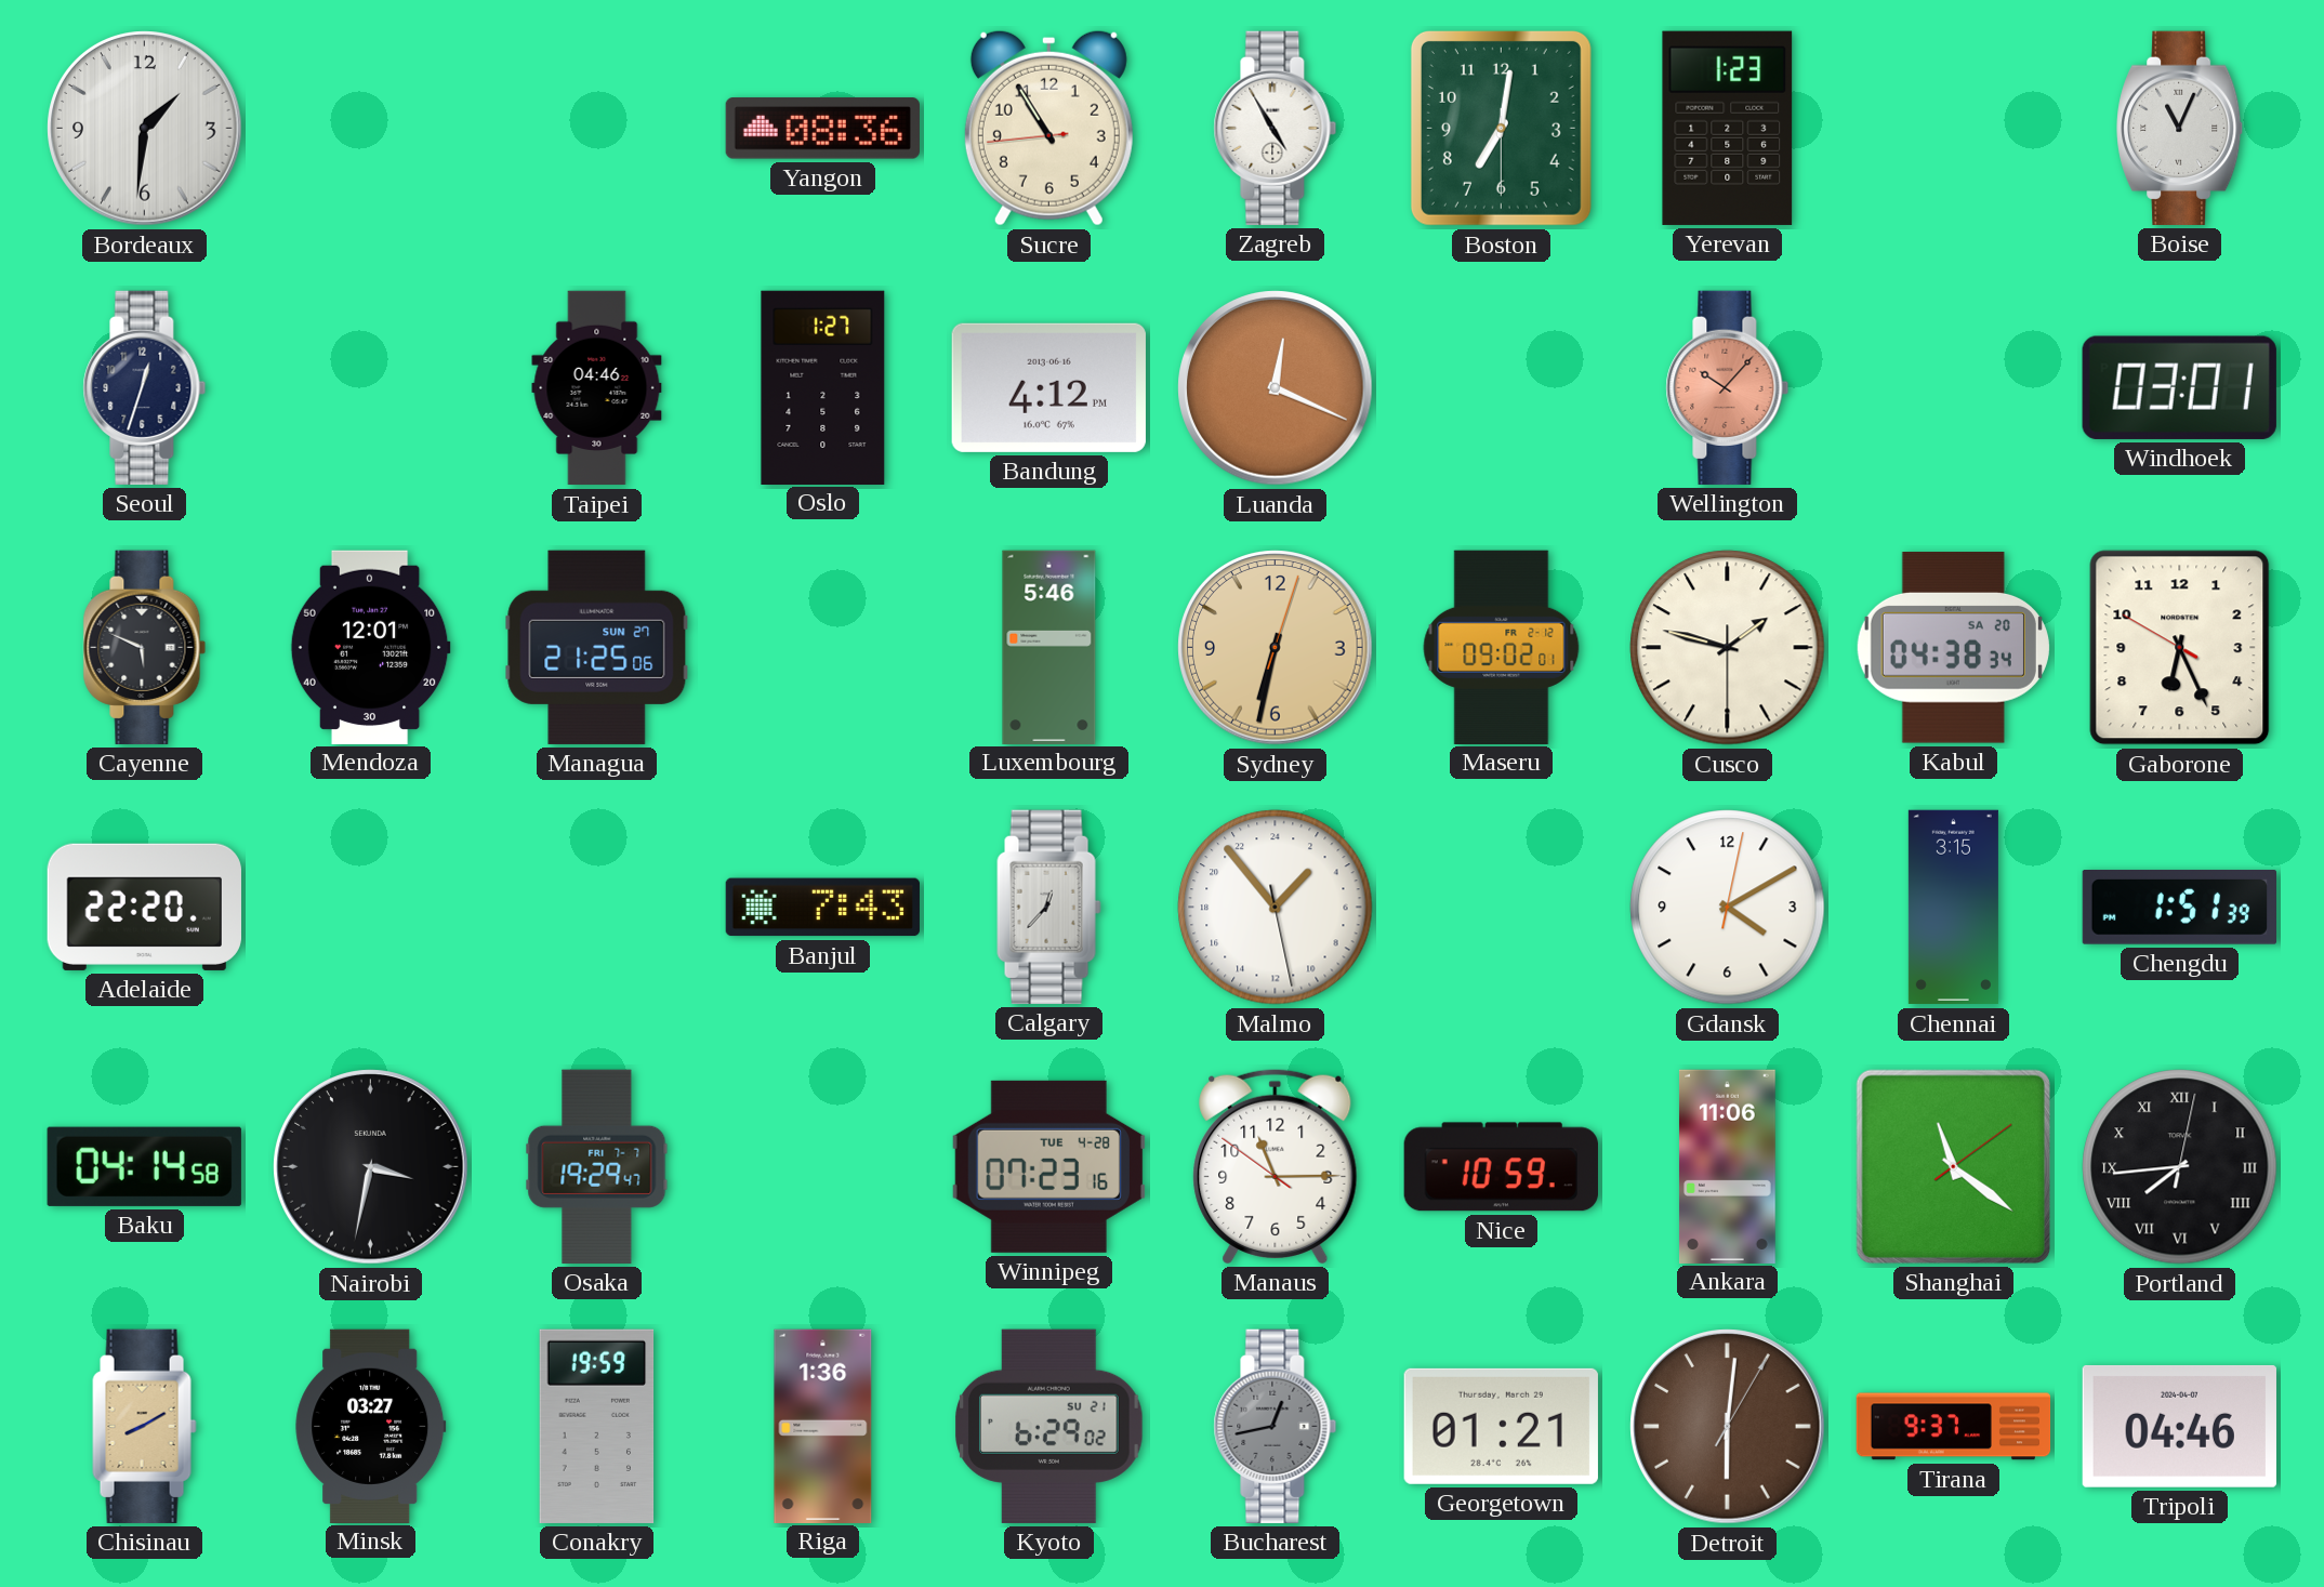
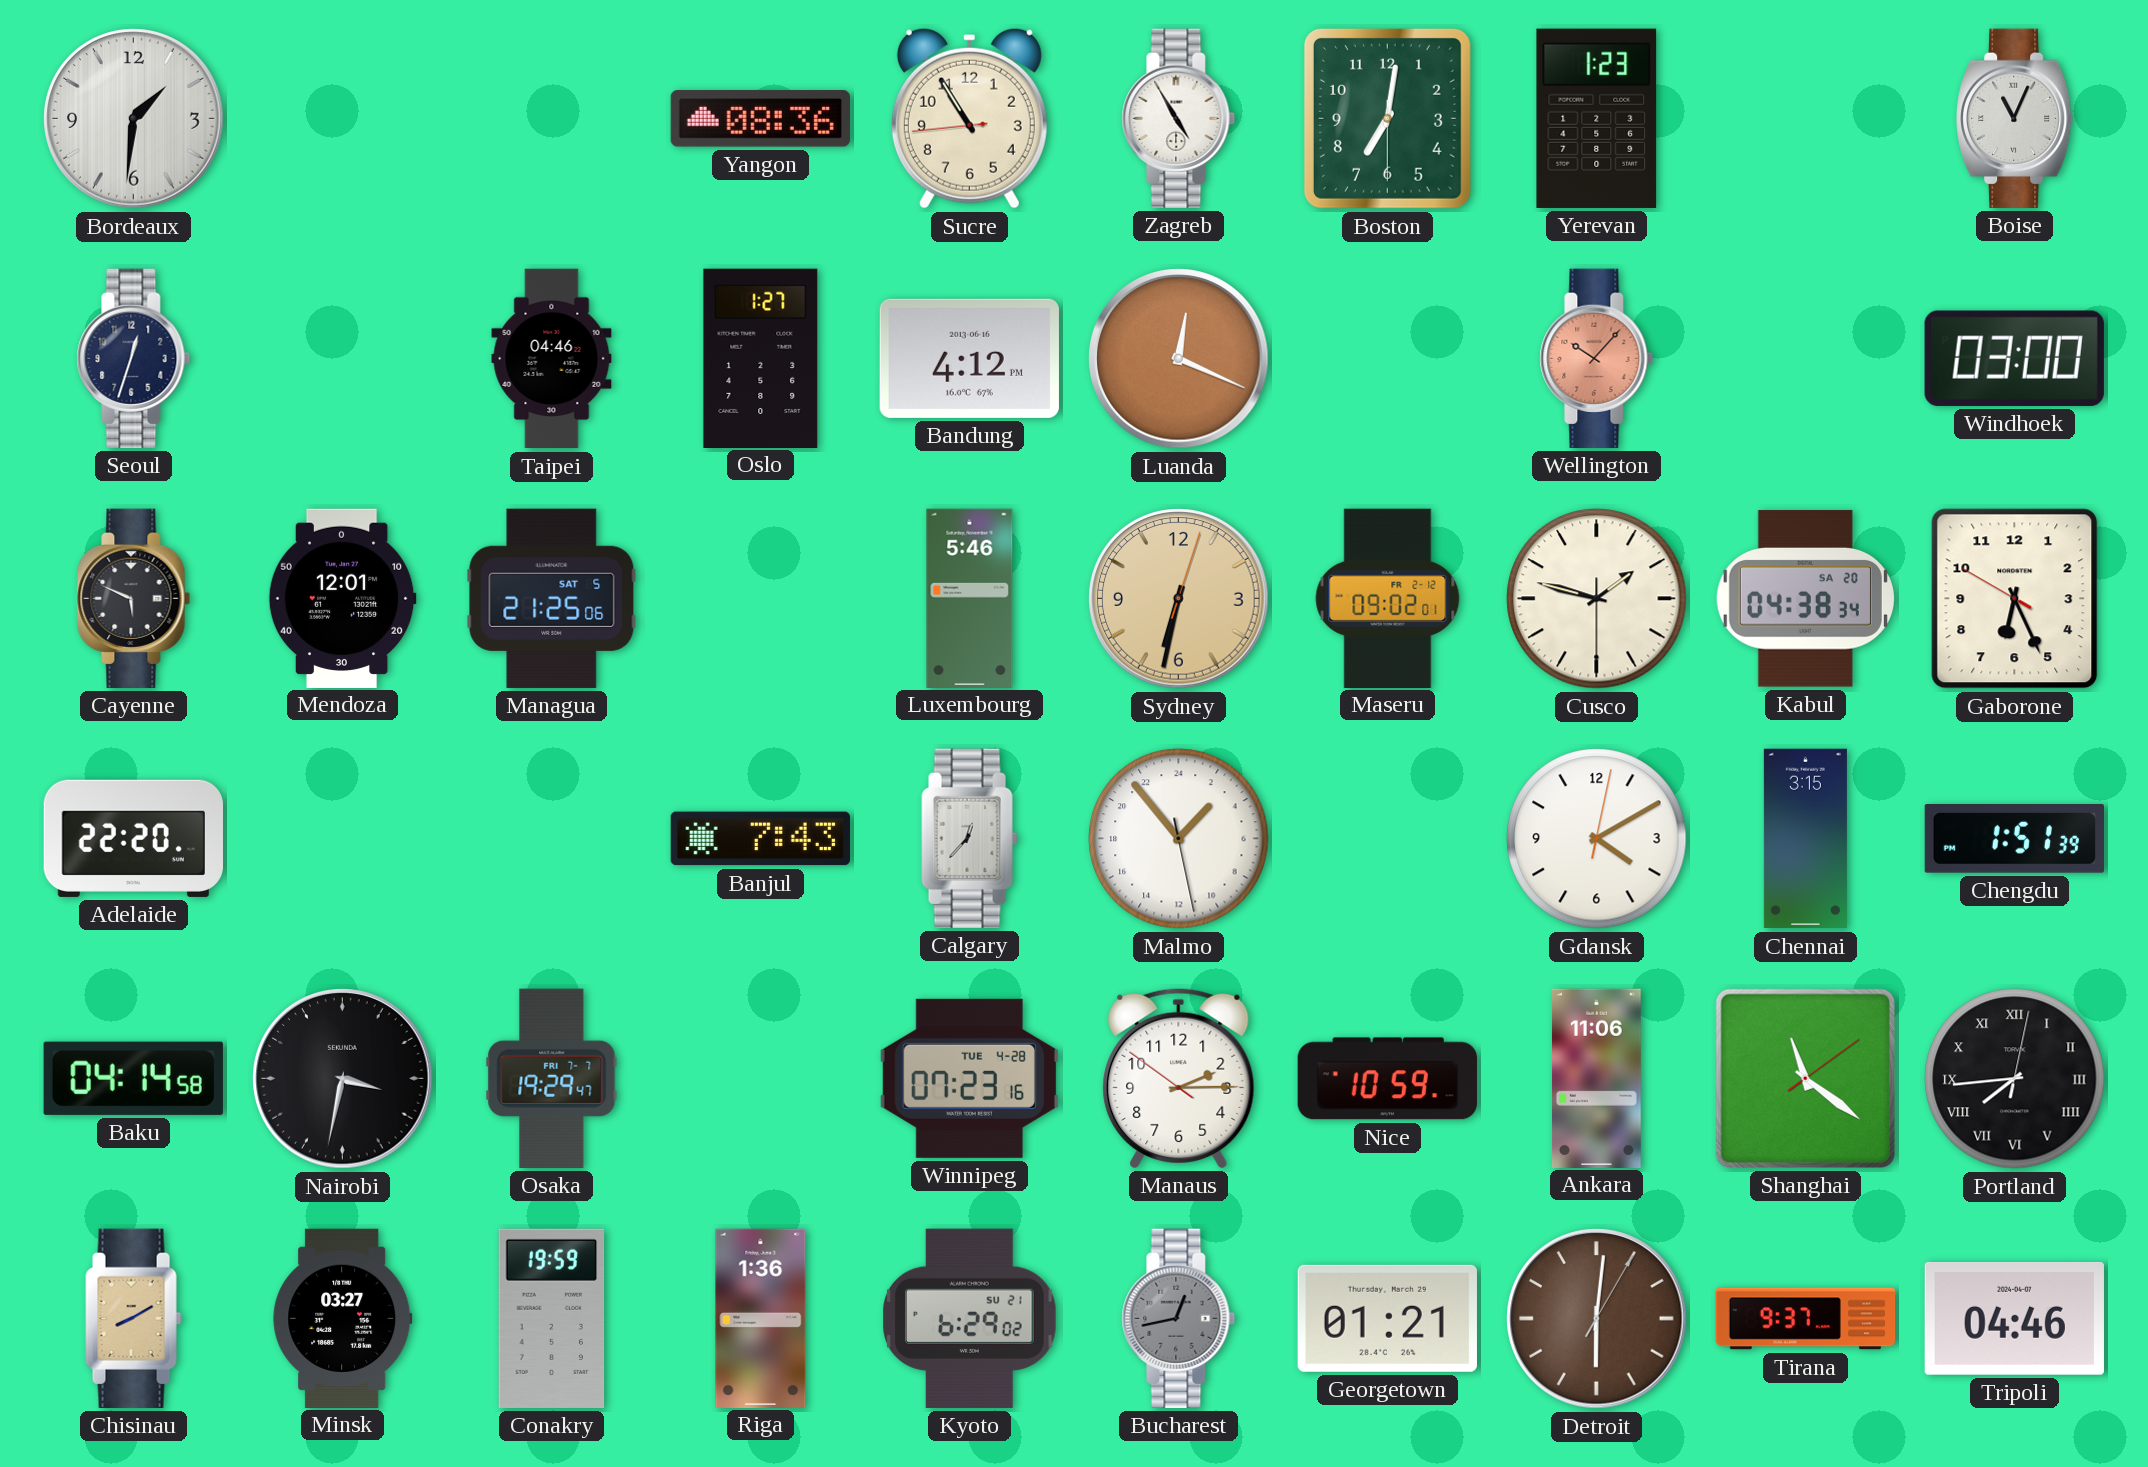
Windhoek: 03:01 -> 03:00 (2014, 358)
Managua date: SUN 27 -> SAT 5 (552, 598)
Manaus: 11:14 -> 2:14 (1179, 1078)
